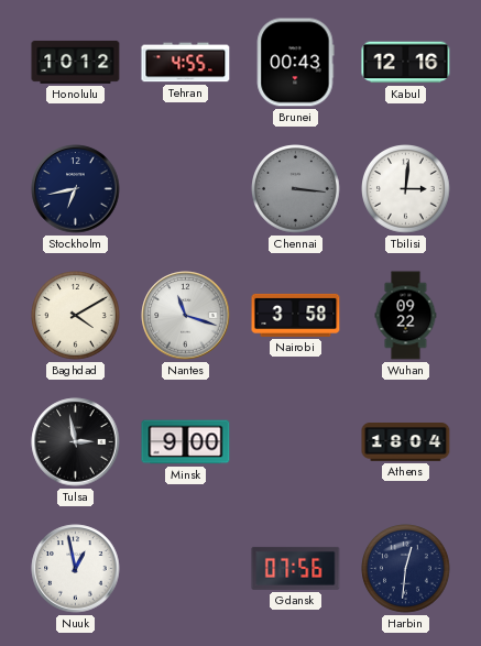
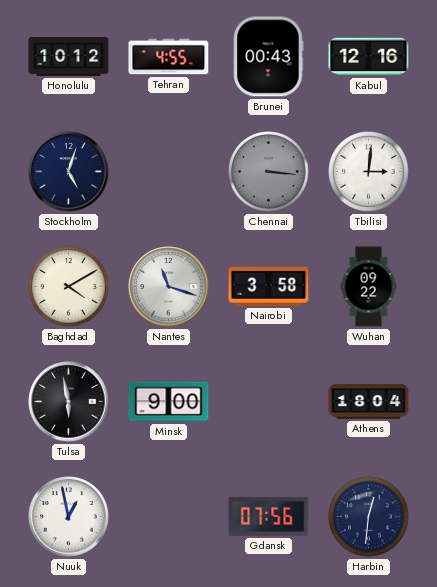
Stockholm: 6:43 -> 5:03 (69, 172)
Tulsa: 2:58 -> 5:58 (69, 402)
